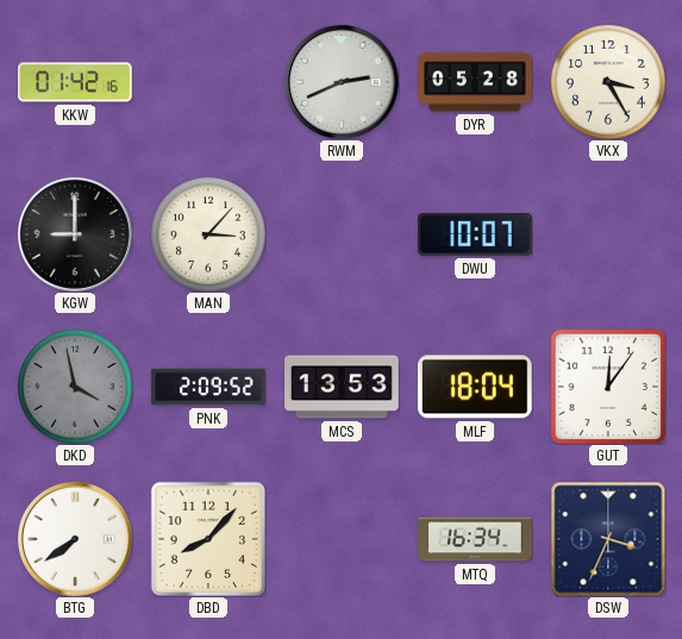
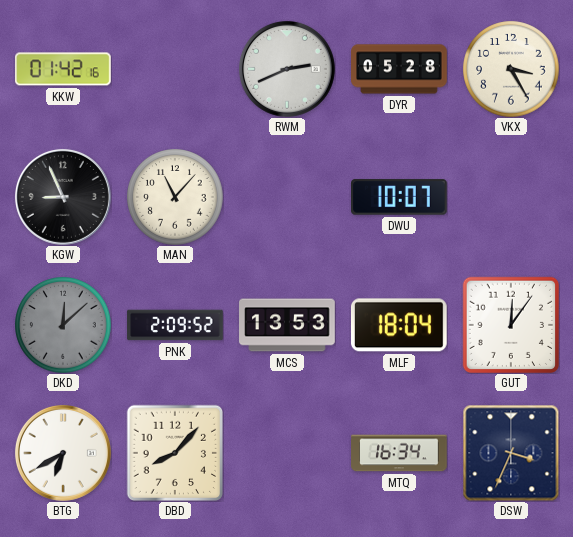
KGW: 9:00 -> 8:56 (63, 197)
MAN: 3:07 -> 11:07 (175, 197)
DKD: 3:58 -> 12:08 (63, 325)
BTG: 7:39 -> 6:40 (63, 453)
